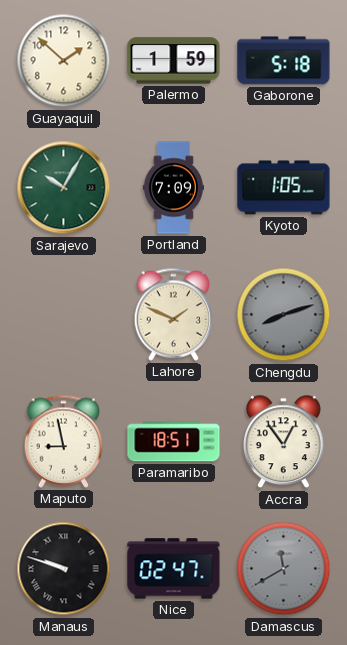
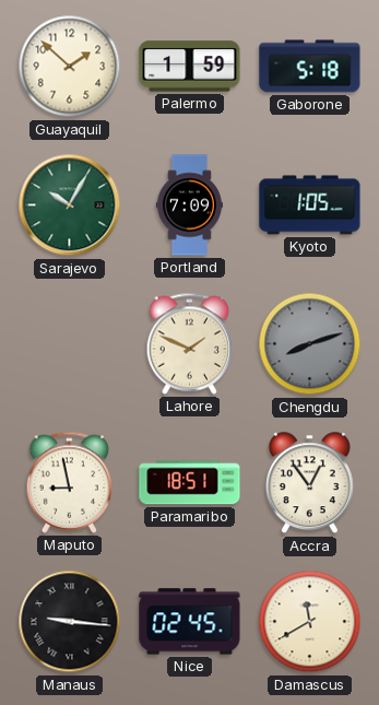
Manaus: 9:48 -> 9:16 (70, 622)
Nice: 02:47 -> 02:45 (190, 622)
Damascus dial: grey -> cream (310, 622)
